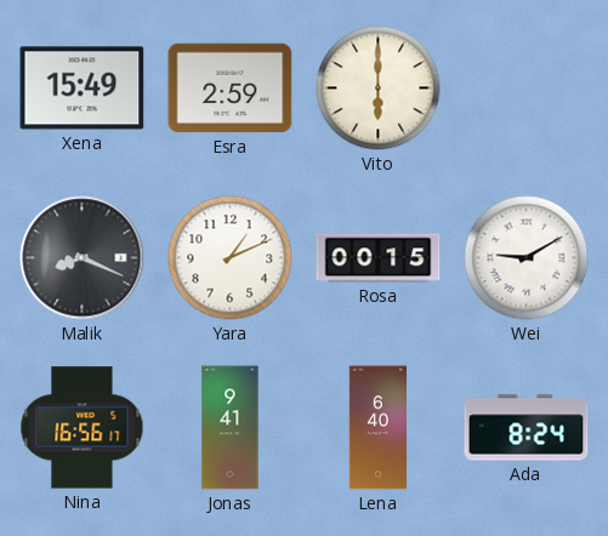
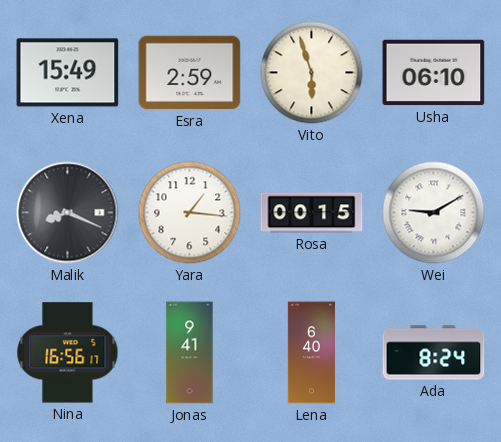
Vito: 6:00 -> 5:57 (312, 73)
Usha: none -> 06:10 (434, 73)
Yara: 1:11 -> 1:16 (190, 213)
